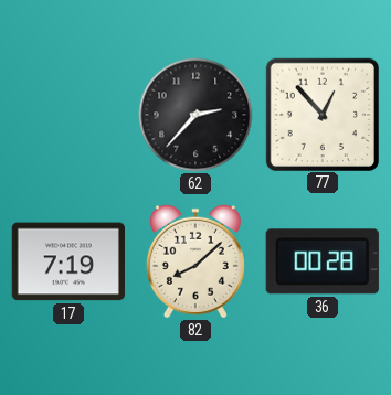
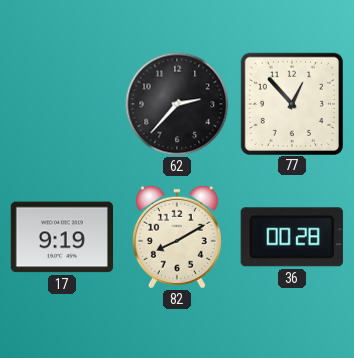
17: 7:19 -> 9:19 (61, 237)
82: 8:08 -> 8:10 (177, 237)
